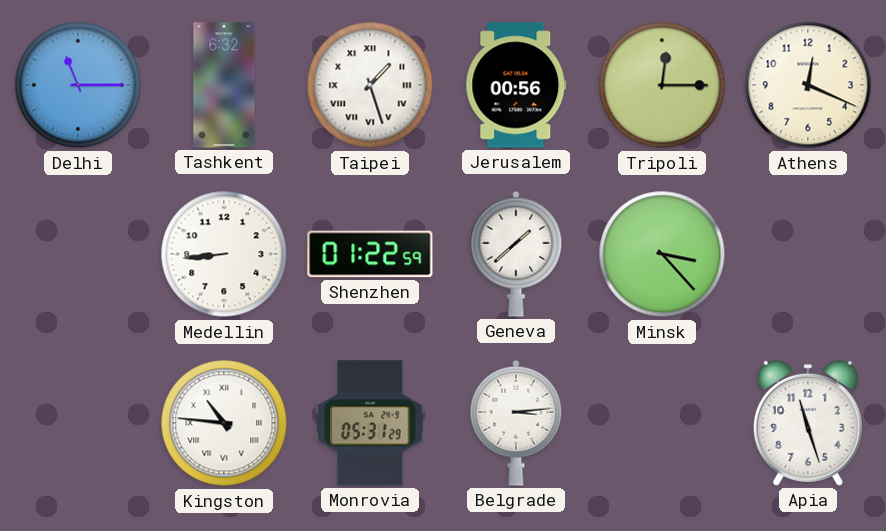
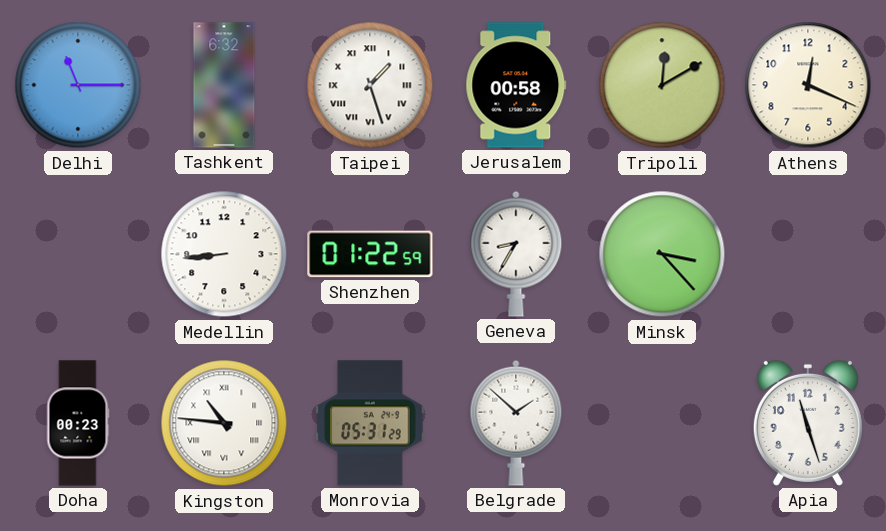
Jerusalem: 00:56 -> 00:58 (516, 85)
Tripoli: 12:15 -> 12:10 (662, 85)
Geneva: 1:38 -> 8:35 (516, 254)
Doha: none -> 00:23 (78, 423)
Belgrade: 3:14 -> 1:52 (516, 423)
